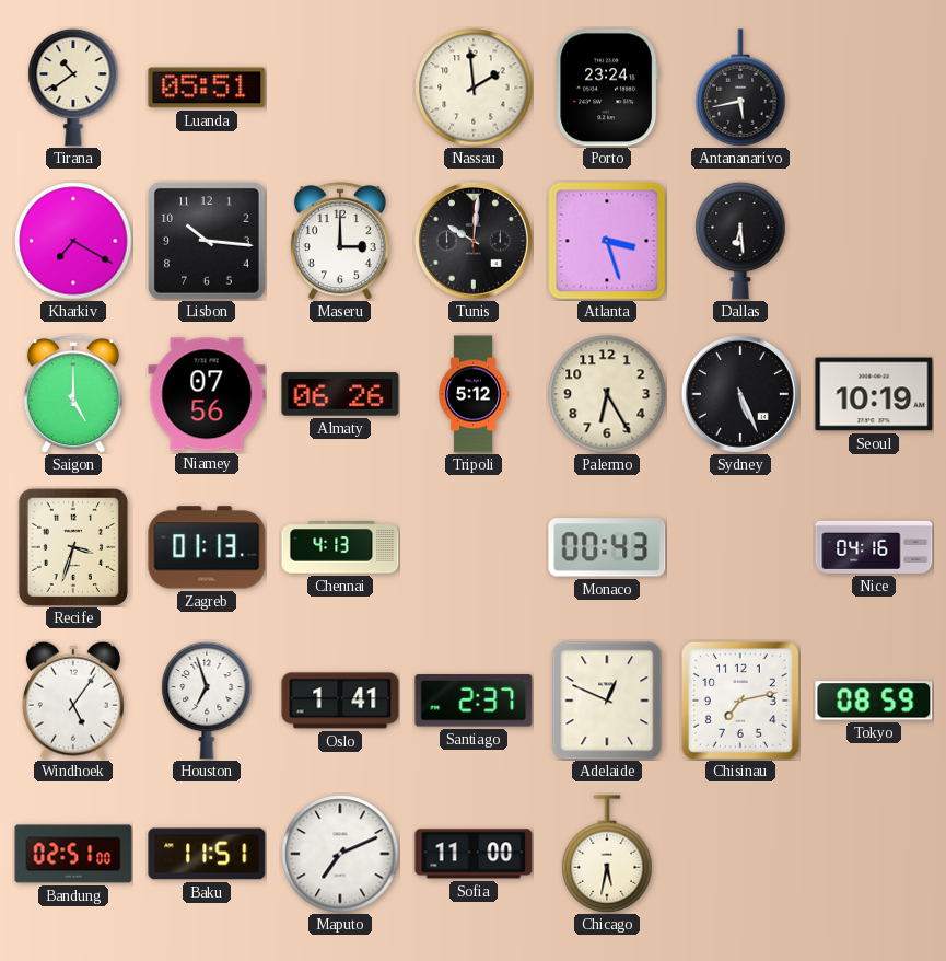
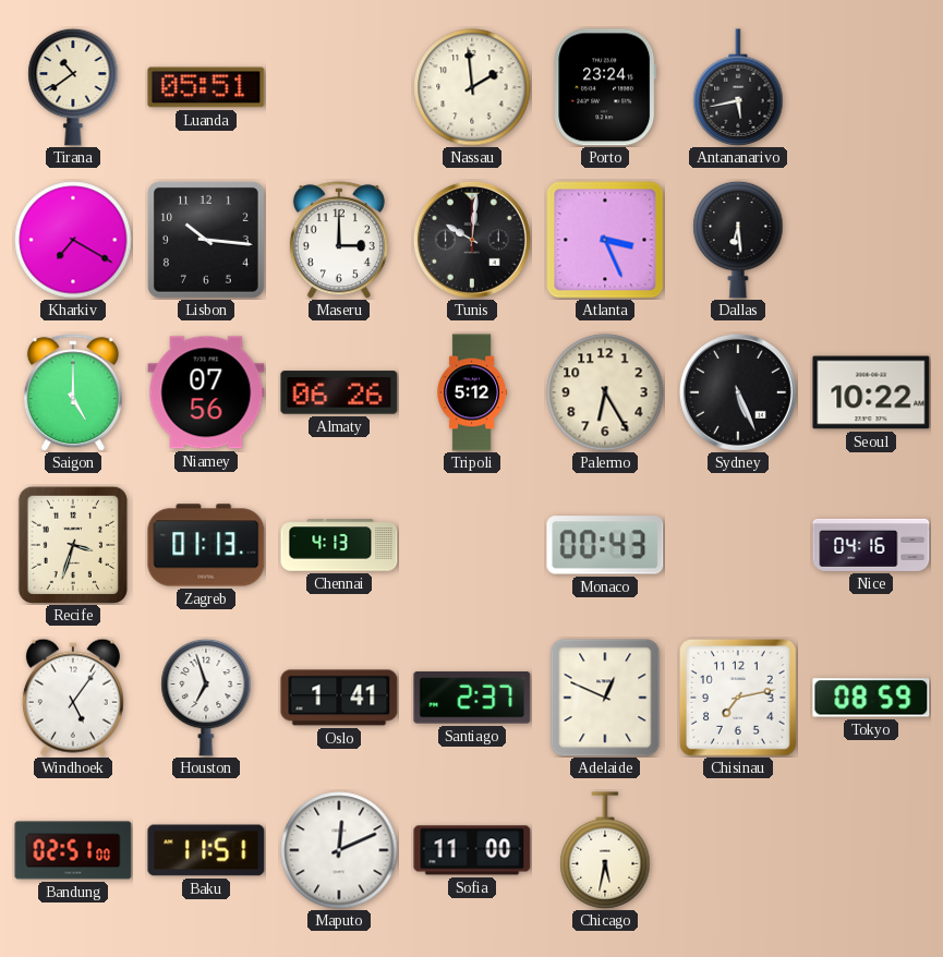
Atlanta: 3:27 -> 3:26 (605, 240)
Seoul: 10:19 -> 10:22 (871, 392)
Maputo: 7:11 -> 12:11 (339, 850)
